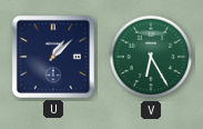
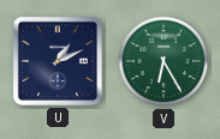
U: 1:08 -> 1:11 (58, 61)
